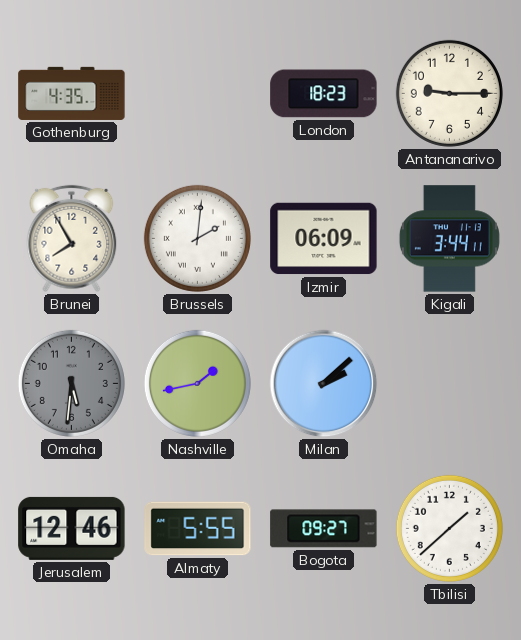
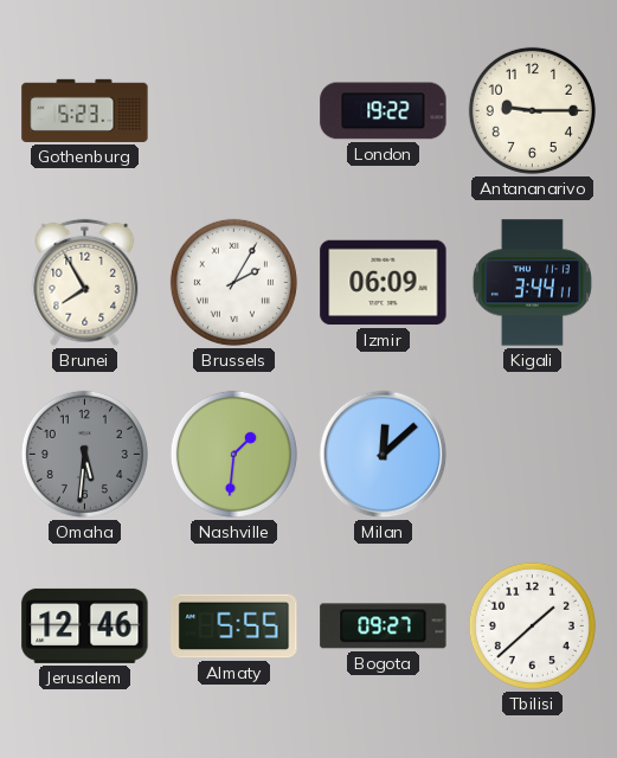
Gothenburg: 4:35 -> 5:23 (85, 110)
London: 18:23 -> 19:22 (384, 111)
Brussels: 2:01 -> 2:05 (233, 282)
Nashville: 1:43 -> 1:31 (233, 454)
Milan: 2:08 -> 12:08 (384, 455)
